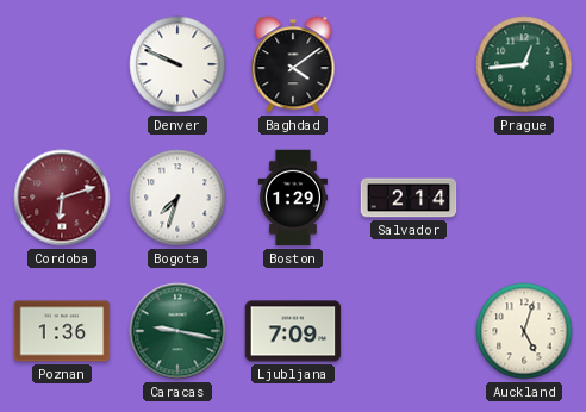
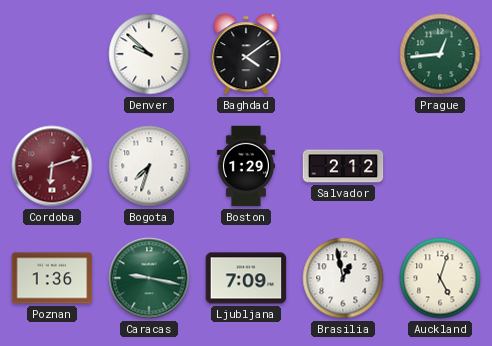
Denver: 9:49 -> 9:52 (149, 54)
Salvador: 2:14 -> 2:12 (343, 166)
Brasilia: none -> 12:58 (343, 278)
